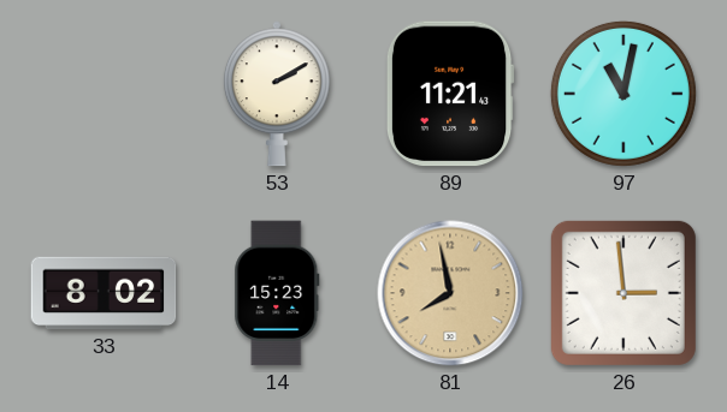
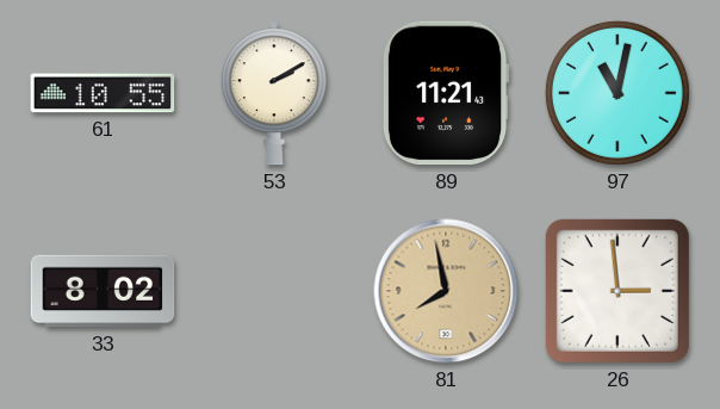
61: none -> 10:55 (103, 93)
14: 15:23 -> none (277, 293)
